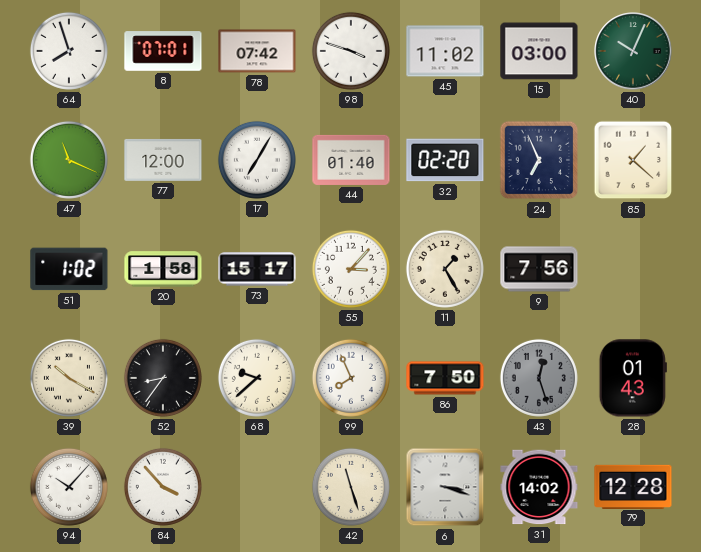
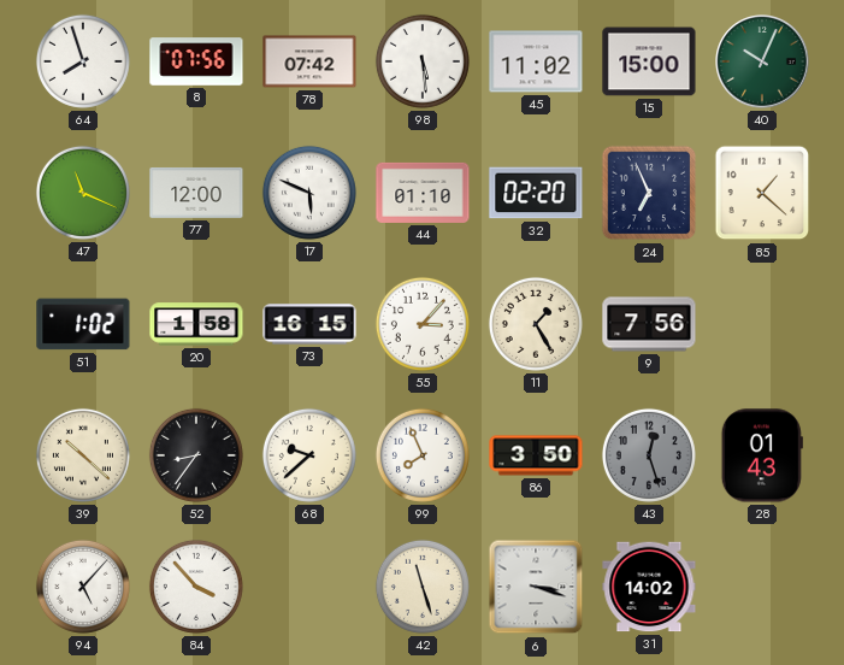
8: 07:01 -> 07:56 (196, 61)
98: 3:48 -> 5:29 (423, 61)
15: 03:00 -> 15:00 (649, 61)
17: 7:05 -> 5:49 (309, 193)
44: 01:40 -> 01:10 (423, 193)
73: 15:17 -> 16:15 (309, 324)
39: 10:20 -> 10:22 (83, 455)
86: 7:50 -> 3:50 (536, 455)
94: 10:07 -> 5:07 (83, 587)
79: 12:28 -> none (633, 486)
